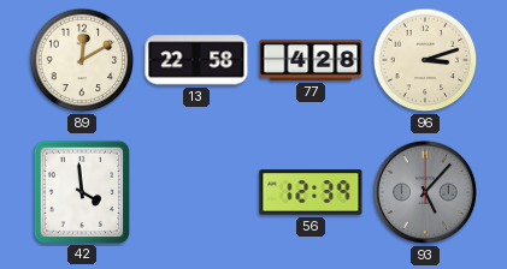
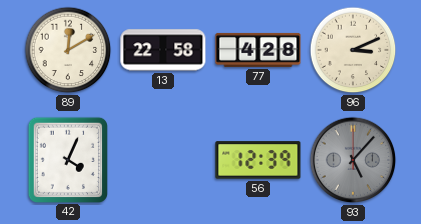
96: 3:12 -> 3:11 (353, 50)
42: 3:59 -> 4:04 (68, 159)
